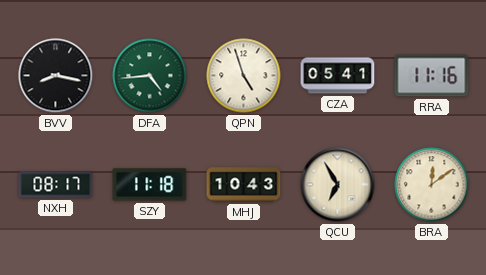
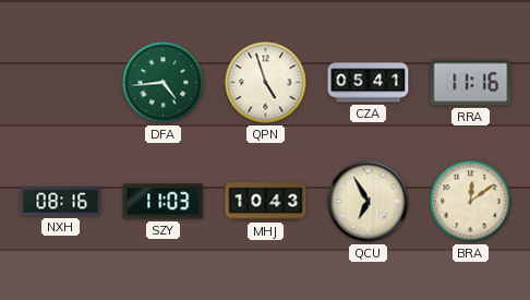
BVV: 8:17 -> none (56, 76)
NXH: 08:17 -> 08:16 (61, 202)
SZY: 11:18 -> 11:03 (164, 202)
